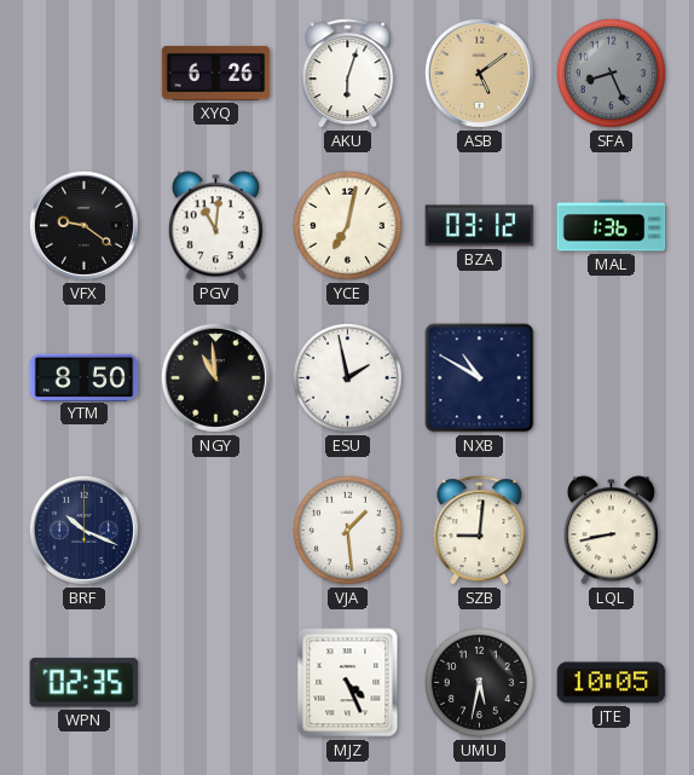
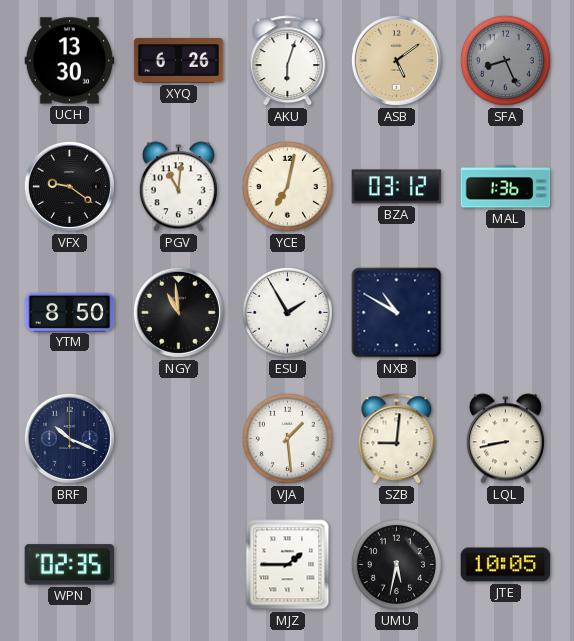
UCH: none -> 13:30 (70, 61)
ESU: 1:58 -> 1:55 (287, 312)
MJZ: 4:26 -> 1:45 (288, 565)
